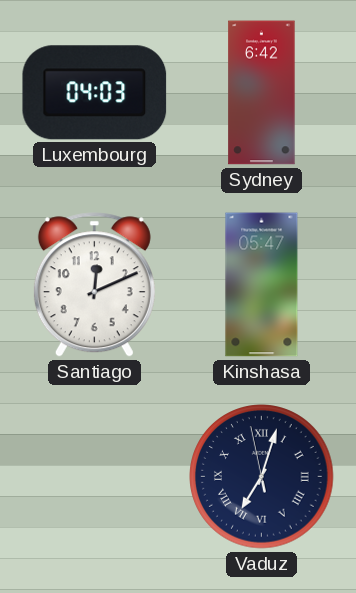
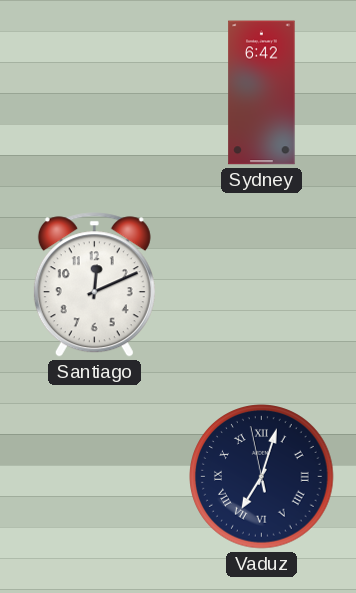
Luxembourg: 04:03 -> none (95, 93)
Kinshasa: 05:47 -> none (262, 285)
